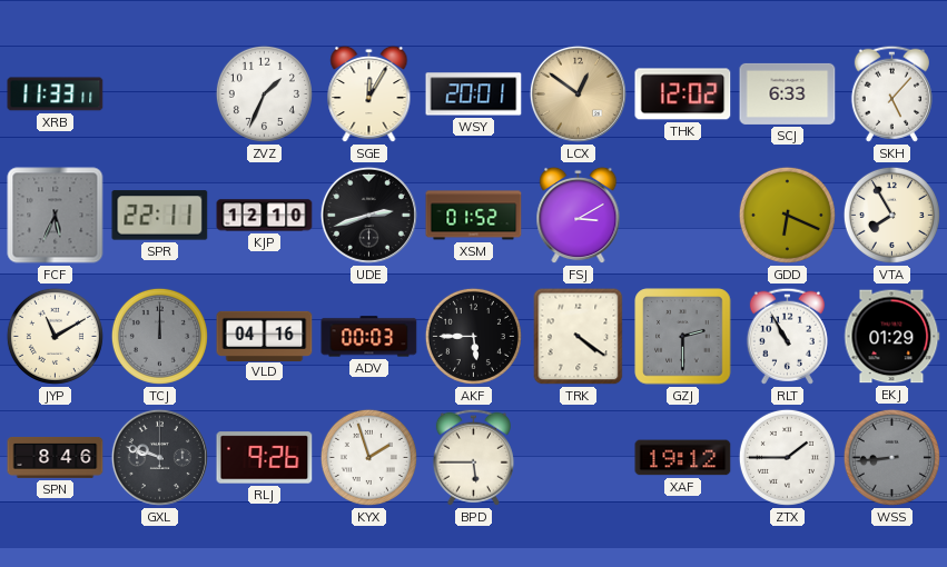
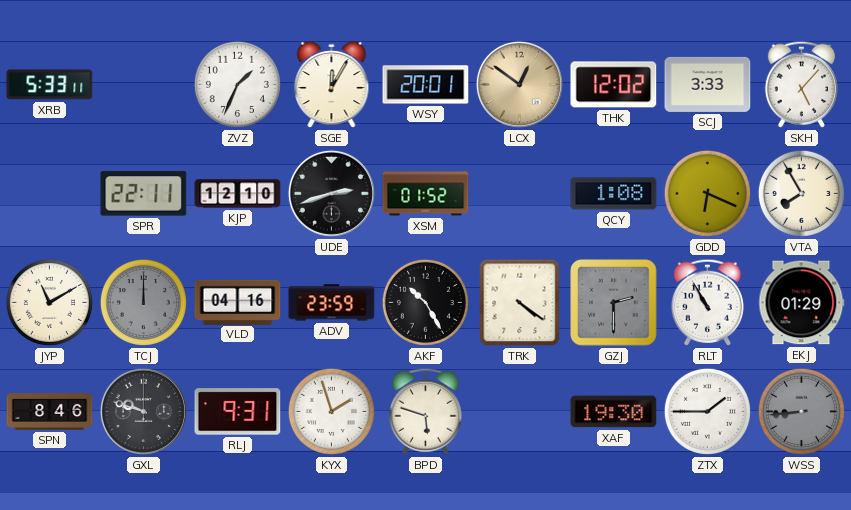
XRB: 11:33 -> 5:33 (50, 85)
SCJ: 6:33 -> 3:33 (708, 84)
FCF: 5:34 -> none (56, 216)
FSJ: 3:10 -> none (579, 216)
QCY: none -> 1:08 (614, 194)
ADV: 00:03 -> 23:59 (332, 303)
AKF: 5:45 -> 10:25 (425, 302)
RLJ: 9:26 -> 9:31 (238, 412)
BPD: 5:45 -> 5:48 (425, 411)
XAF: 19:12 -> 19:30 (614, 412)
